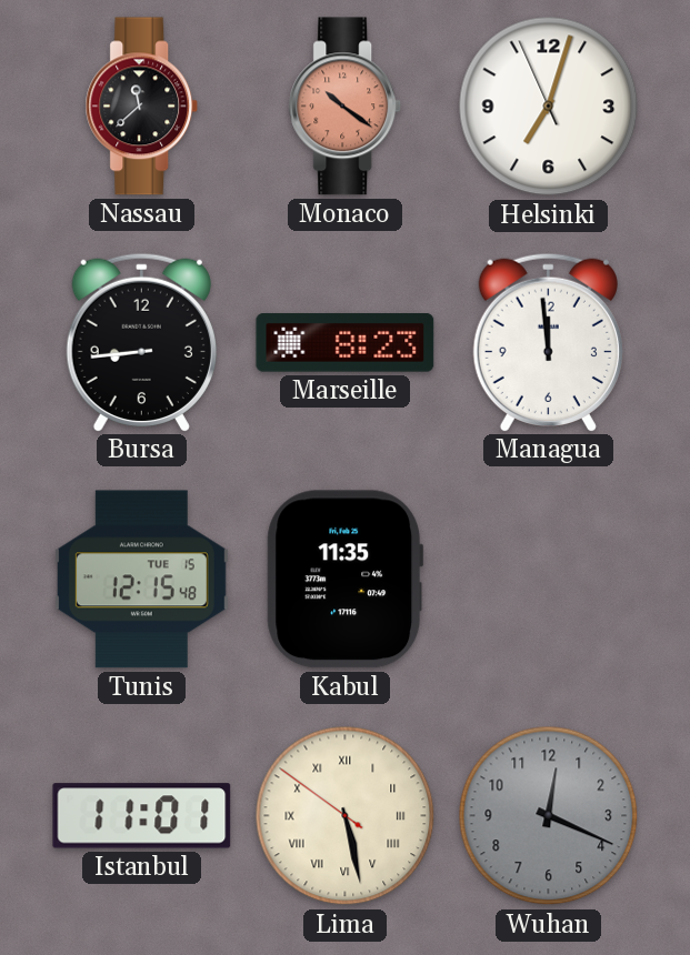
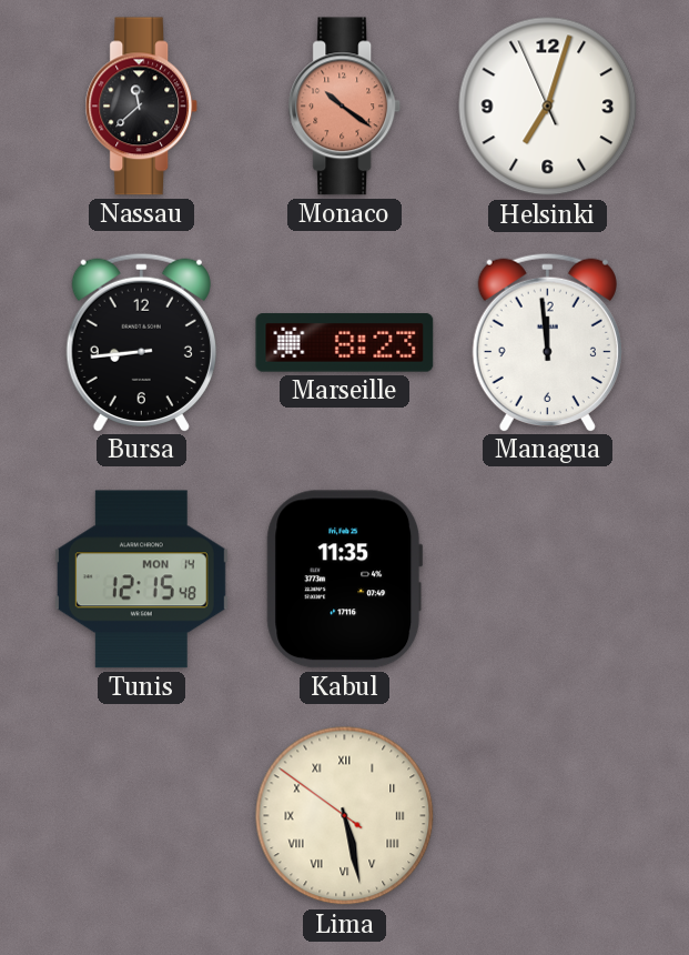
Tunis date: TUE 15 -> MON 14 (141, 580)
Istanbul: 11:01 -> none (142, 816)
Wuhan: 12:19 -> none (549, 816)
